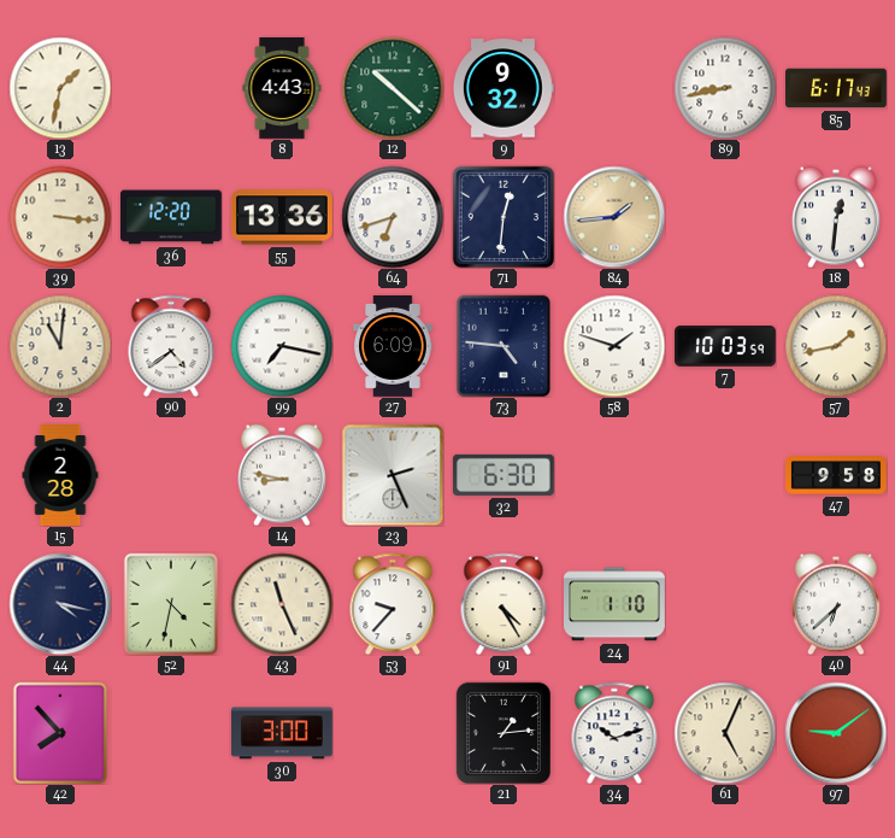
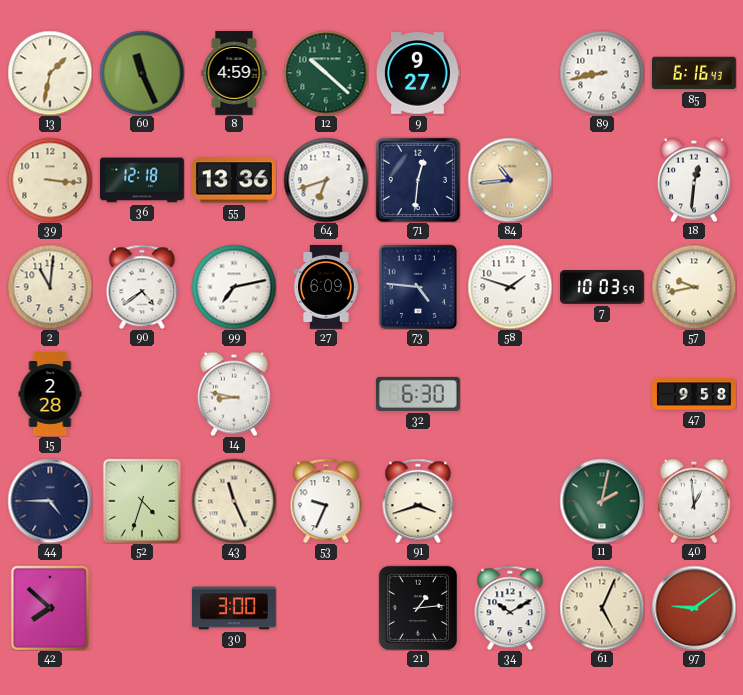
60: none -> 11:26 (142, 73)
8: 4:43 -> 4:59 (234, 74)
9: 9:32 -> 9:27 (418, 73)
85: 6:17 -> 6:16 (695, 73)
36: 12:20 -> 12:18 (143, 180)
84: 1:44 -> 10:44 (510, 180)
99: 7:17 -> 7:13 (234, 287)
57: 1:43 -> 9:43 (694, 287)
23: 2:26 -> none (393, 475)
44: 4:17 -> 4:45 (50, 501)
52: 4:32 -> 4:33 (141, 500)
53: 9:37 -> 9:34 (326, 501)
91: 4:25 -> 3:42 (418, 501)
24: 1:10 -> none (616, 604)
11: none -> 2:02 (602, 501)
40: 6:38 -> 12:59 (694, 501)
42: 7:53 -> 7:52 (49, 607)
34: 10:12 -> 10:10 (510, 608)
